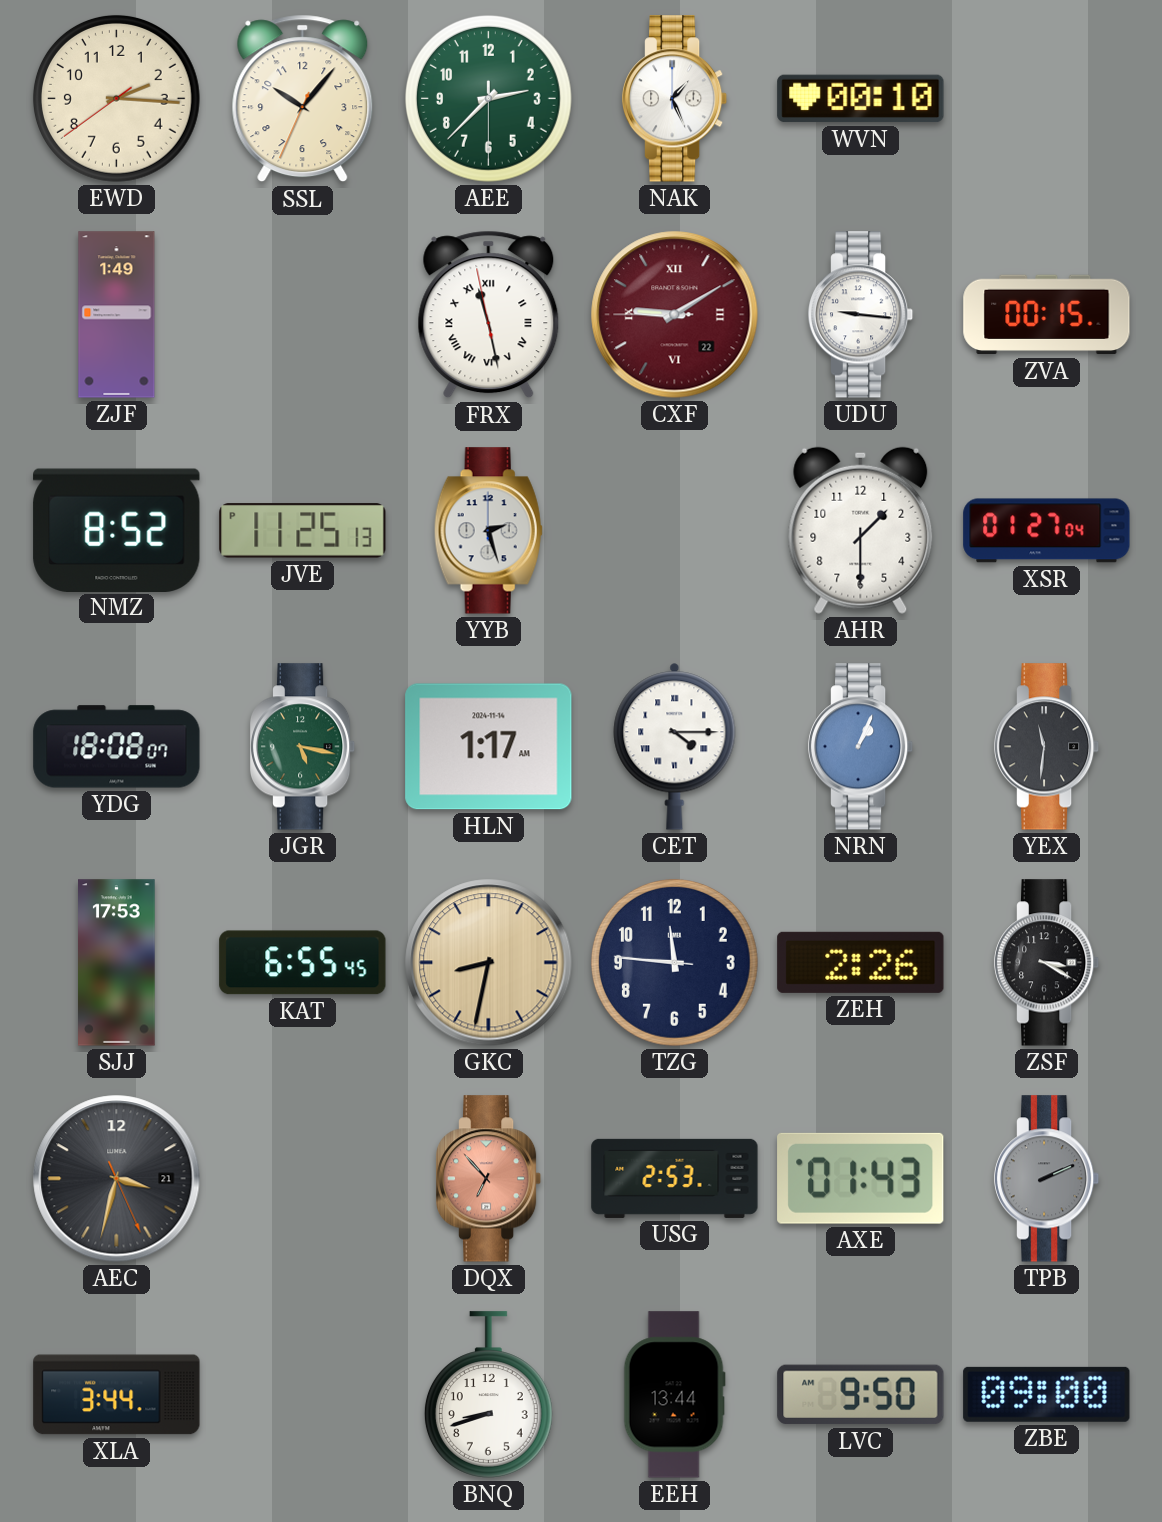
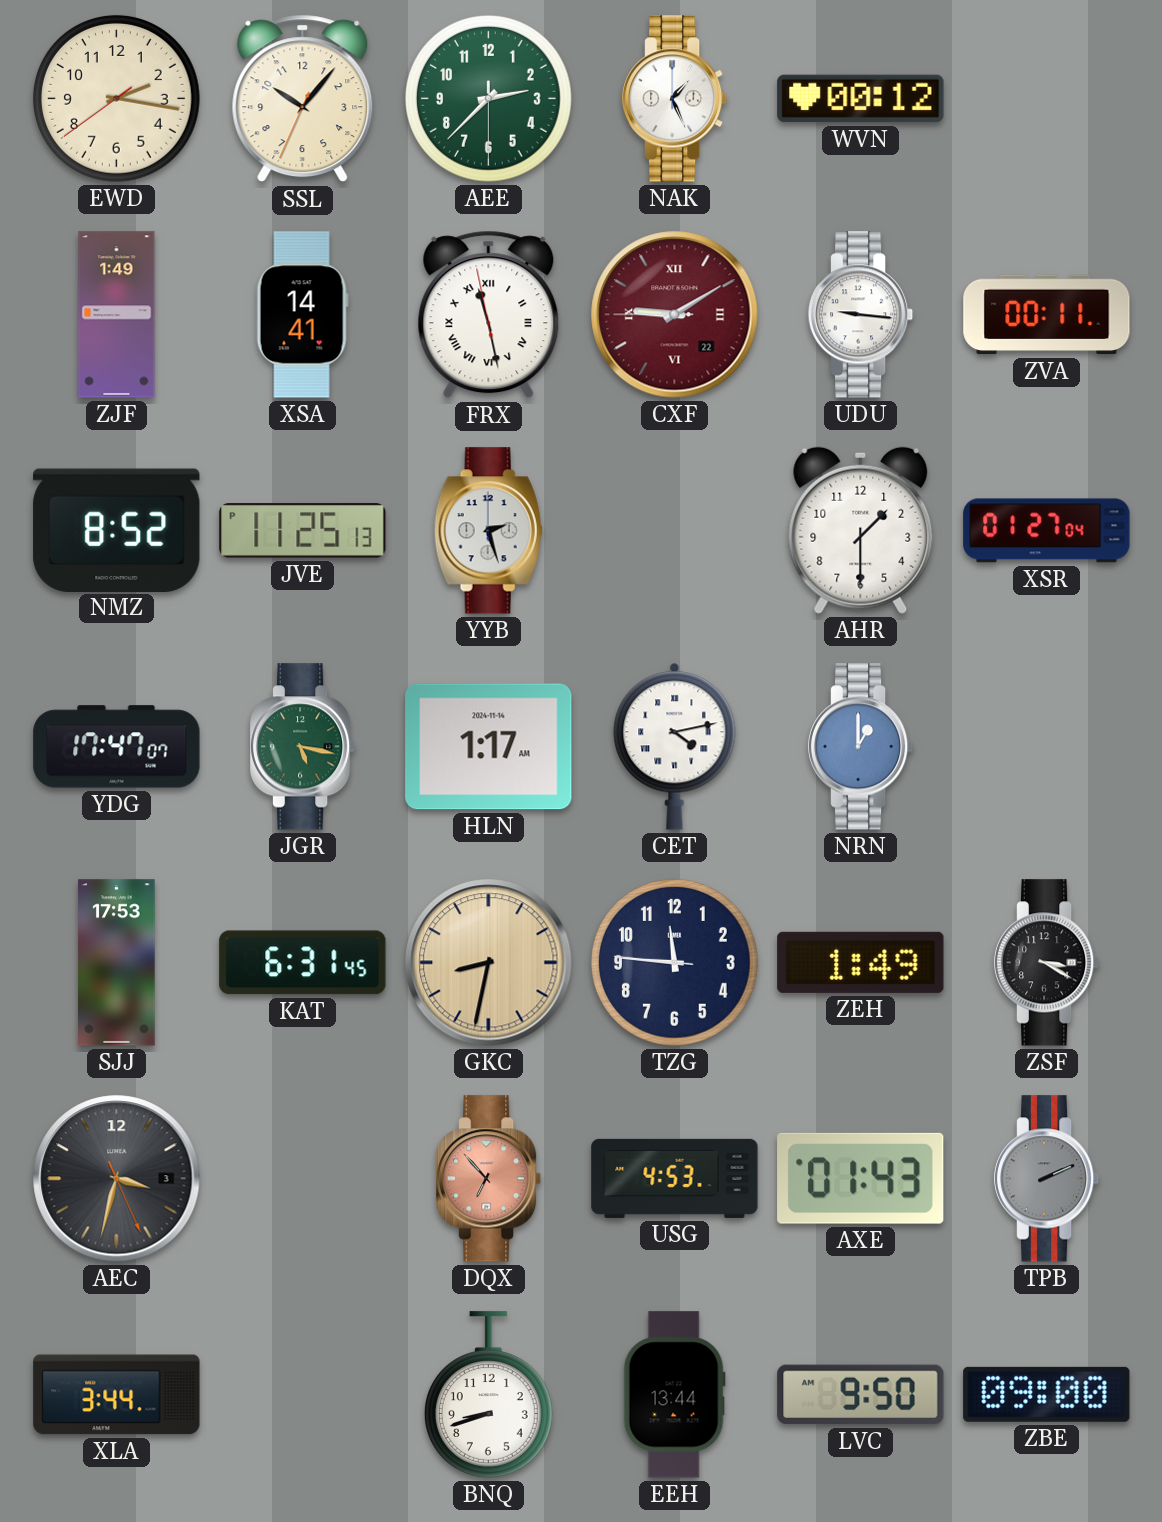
EWD: 2:15 -> 2:16 (116, 98)
WVN: 00:10 -> 00:12 (861, 99)
XSA: none -> 14:41 (302, 315)
ZVA: 00:15 -> 00:11 (1047, 315)
YDG: 18:08 -> 17:47 (117, 747)
CET: 4:15 -> 4:13 (675, 746)
NRN: 1:04 -> 1:00 (861, 747)
YEX: 11:31 -> none (1047, 747)
KAT: 6:55 -> 6:31 (303, 963)
ZEH: 2:26 -> 1:49 (861, 962)
AEC date: 21 -> 3 (117, 1179)
USG: 2:53 -> 4:53 (675, 1178)
